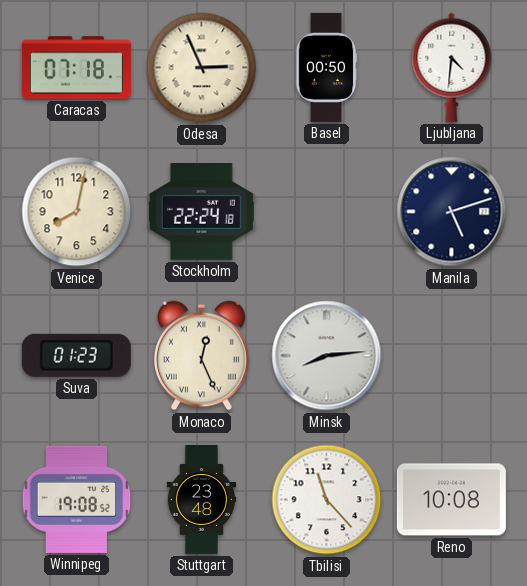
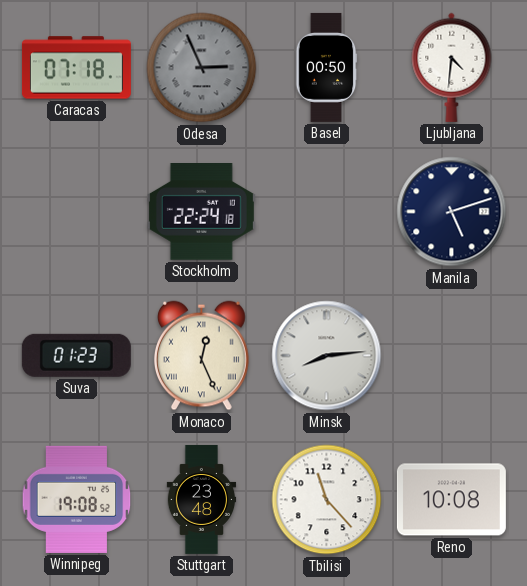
Odesa dial: cream -> grey (202, 68)
Venice: 8:02 -> none (77, 212)
